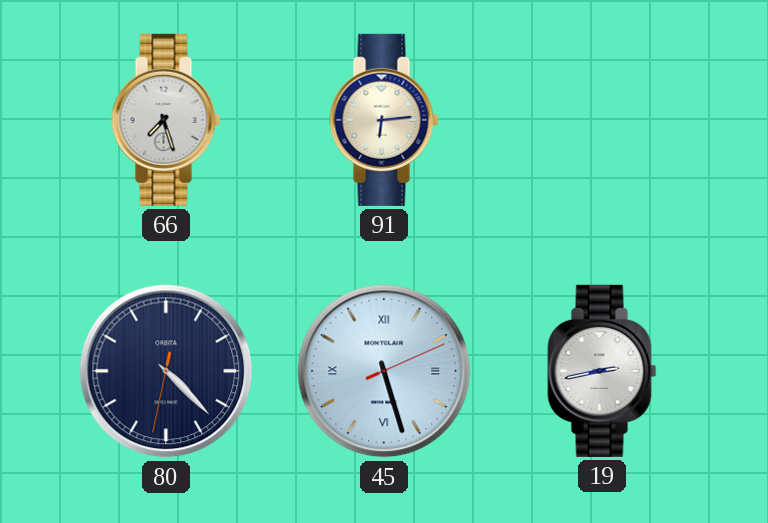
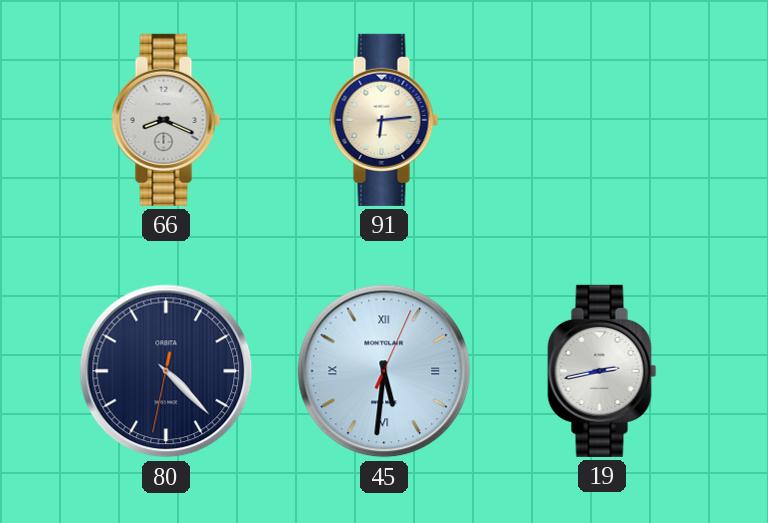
66: 7:27 -> 8:19 (166, 120)
45: 5:27 -> 5:31 (384, 371)
